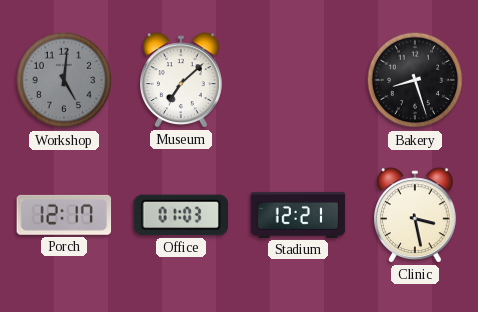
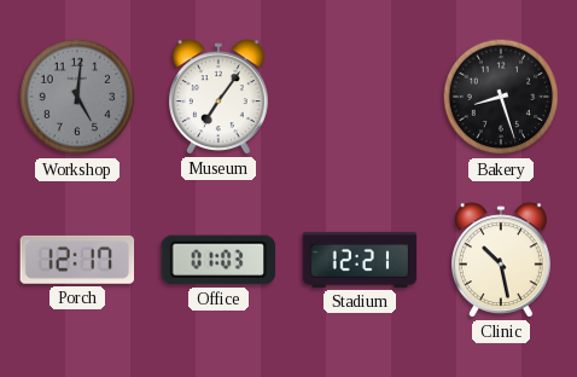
Museum: 7:08 -> 7:06 (220, 97)
Clinic: 3:28 -> 10:28 (502, 260)
